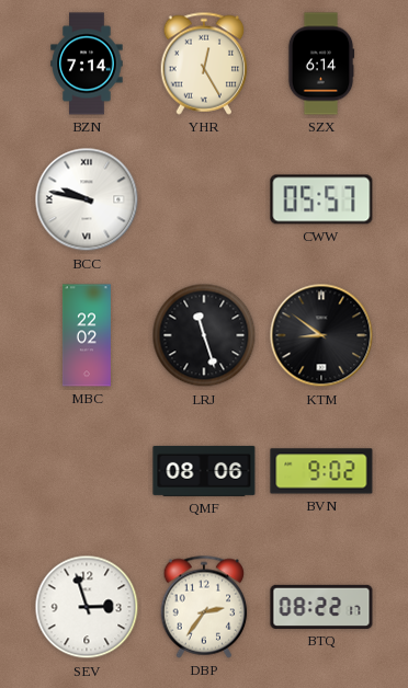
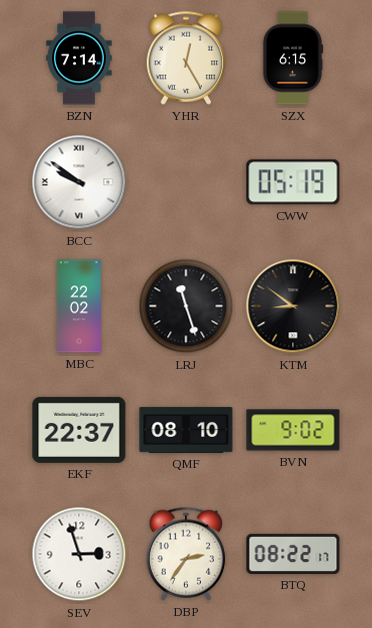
SZX: 6:14 -> 6:15 (293, 58)
BCC: 9:47 -> 9:51 (79, 182)
CWW: 05:57 -> 05:19 (293, 182)
EKF: none -> 22:37 (79, 430)
QMF: 08:06 -> 08:10 (186, 430)
